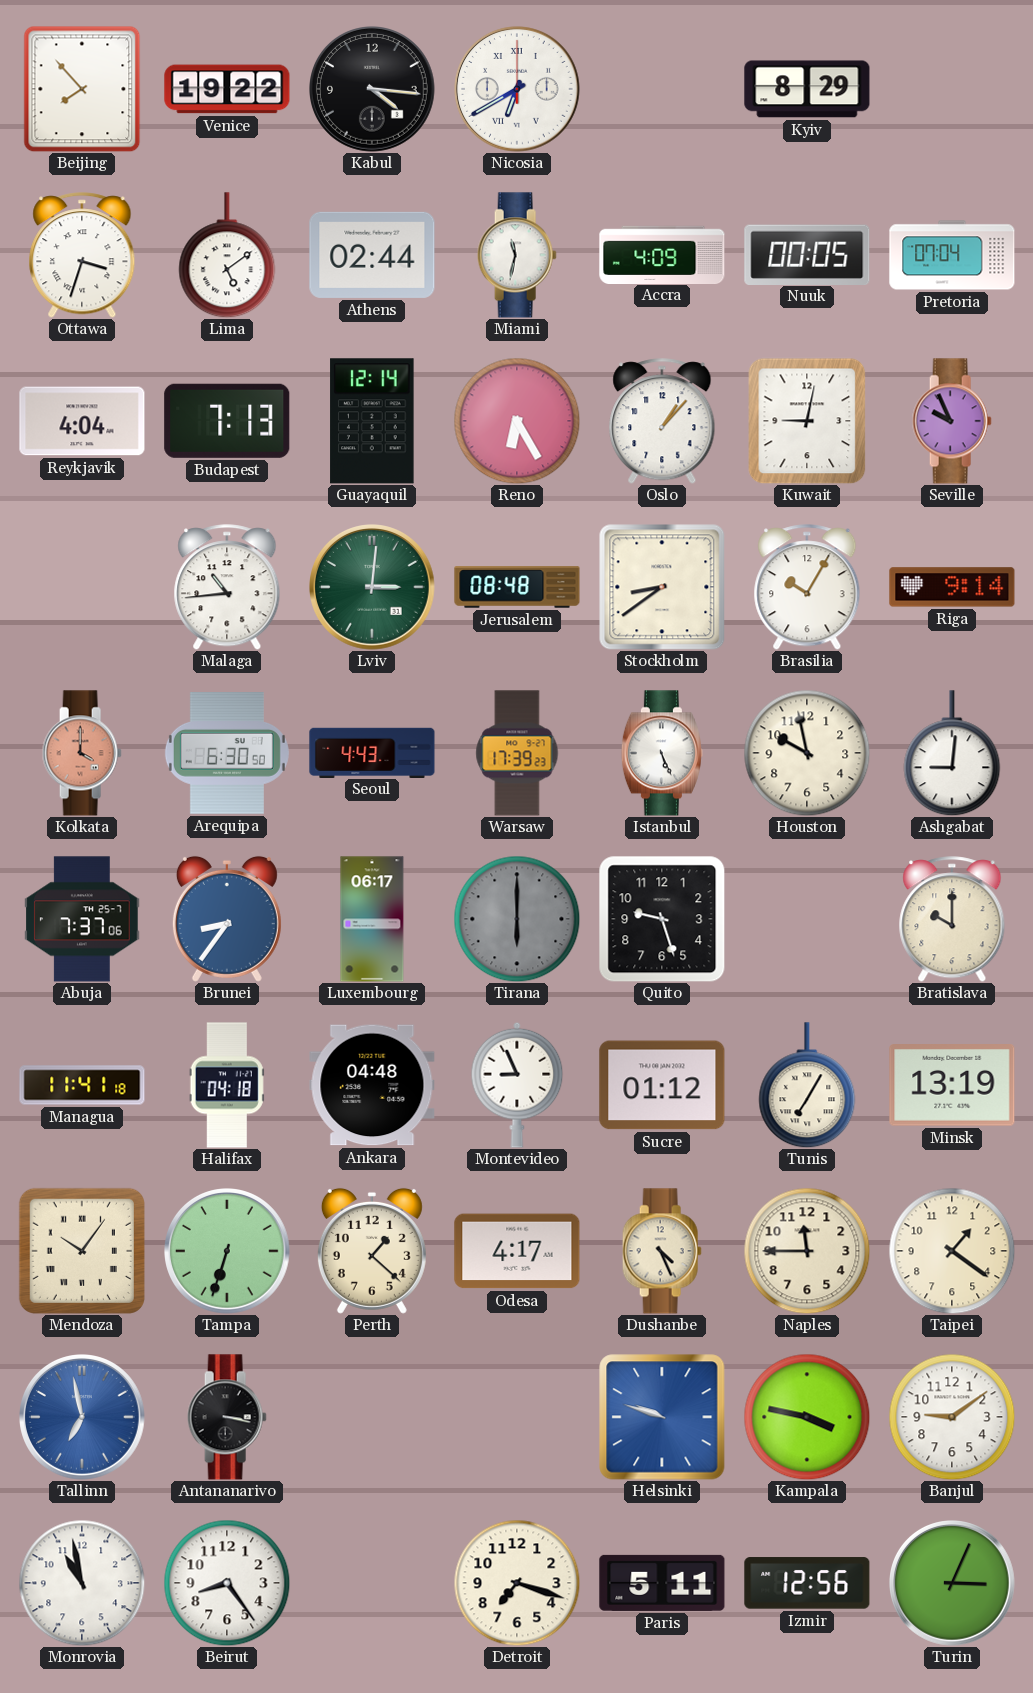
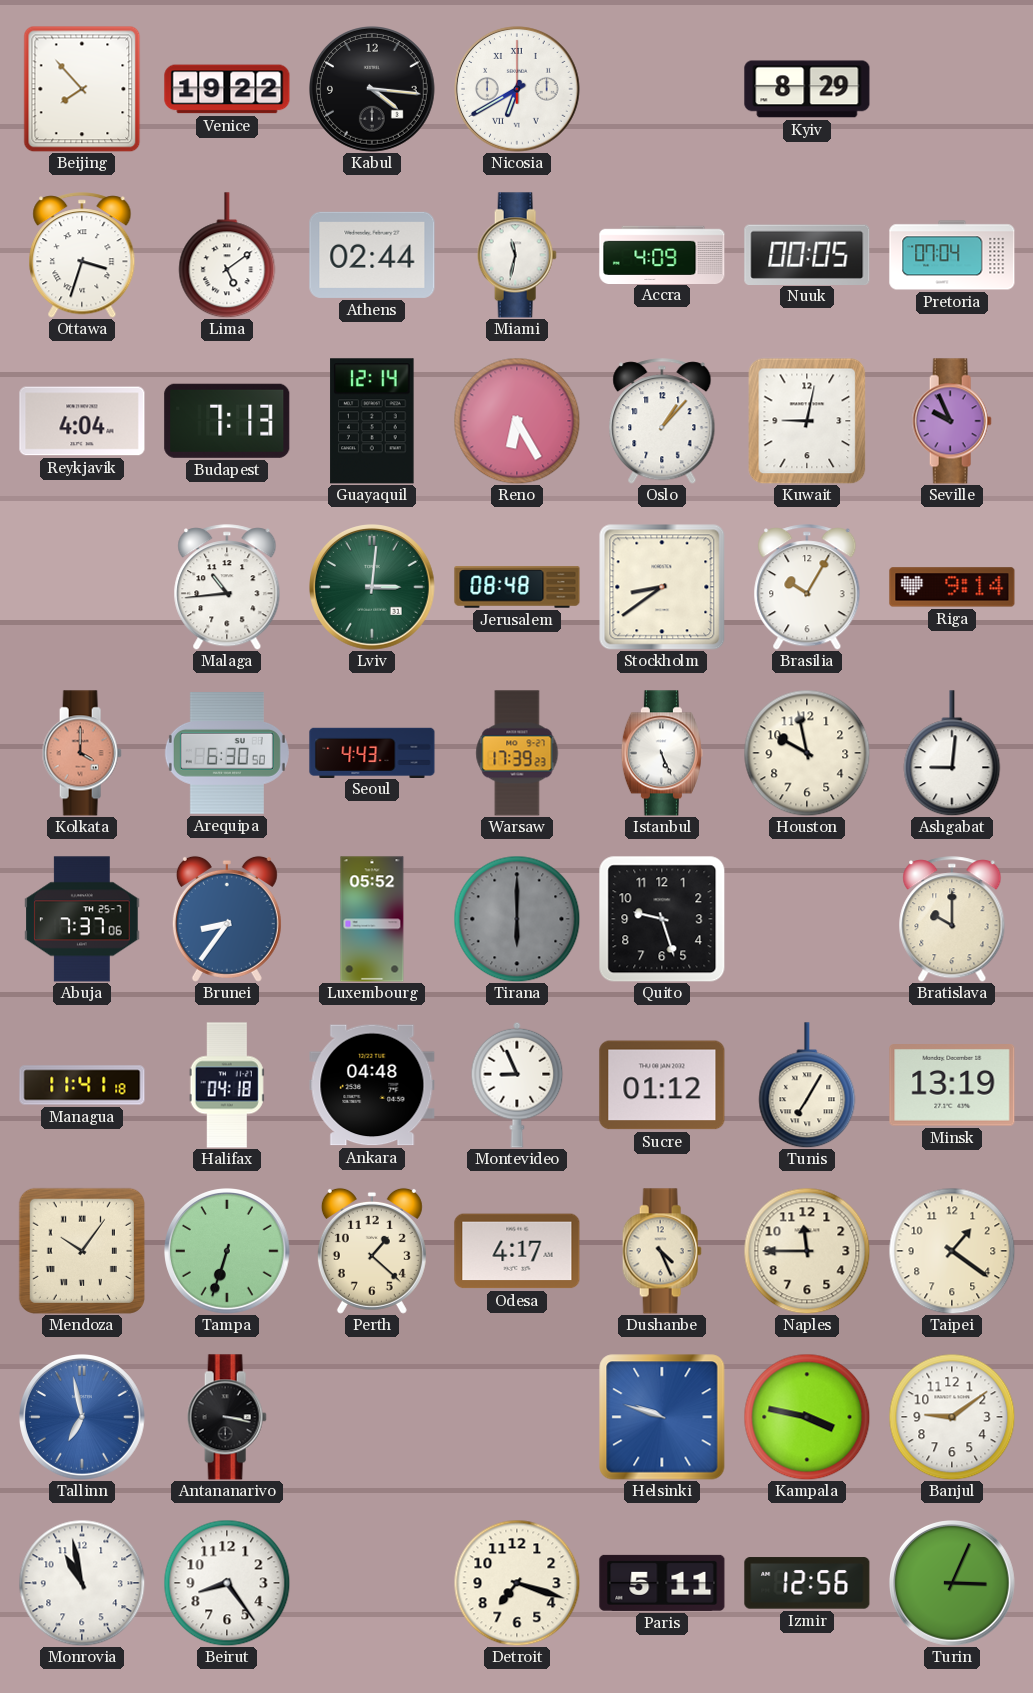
Luxembourg: 06:17 -> 05:52 (372, 919)
